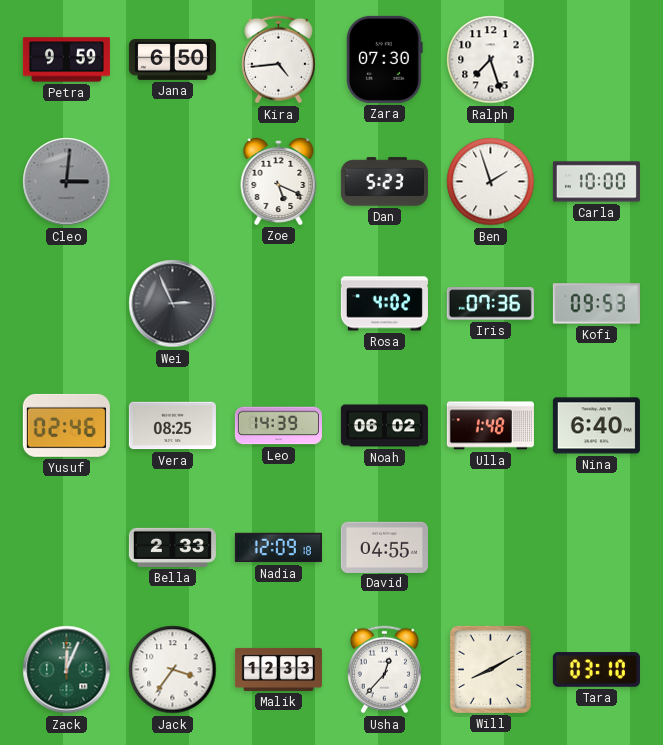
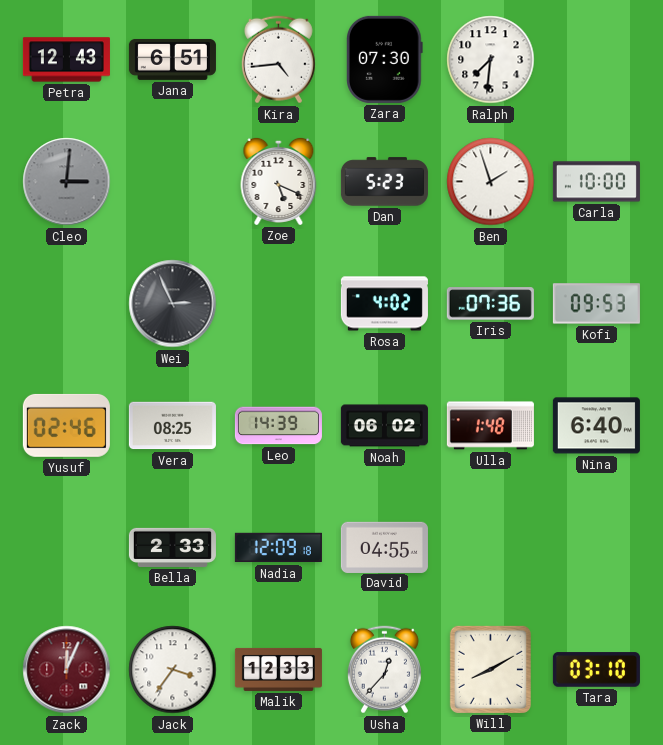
Petra: 9:59 -> 12:43 (66, 60)
Jana: 6:50 -> 6:51 (172, 59)
Ralph: 7:27 -> 7:31 (491, 60)
Zack dial: green -> burgundy (67, 670)
